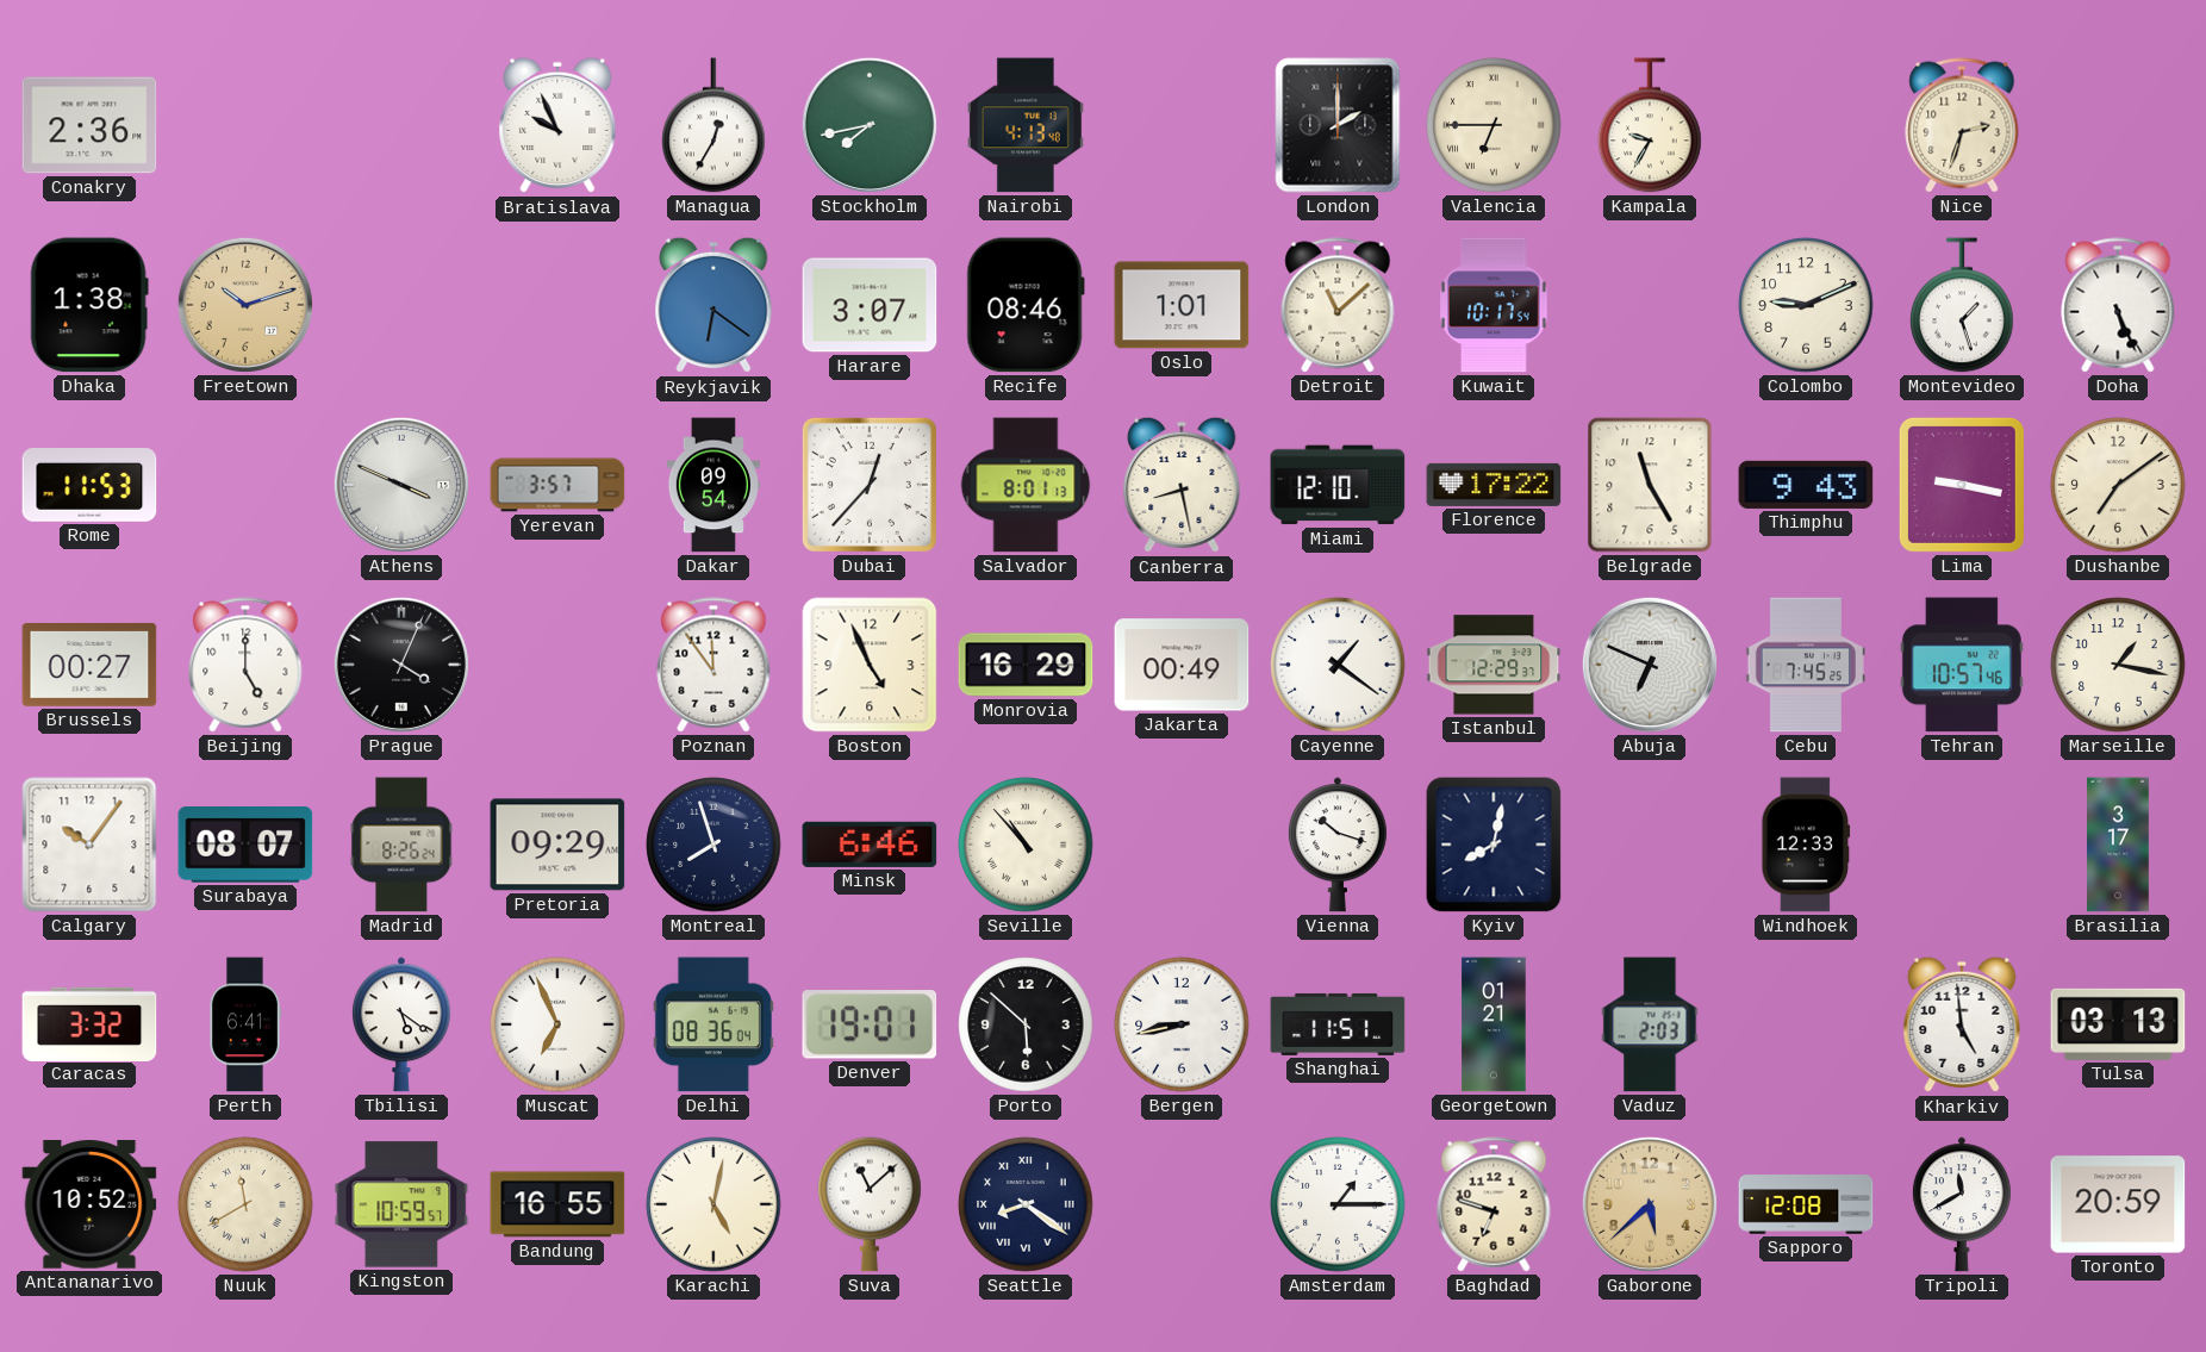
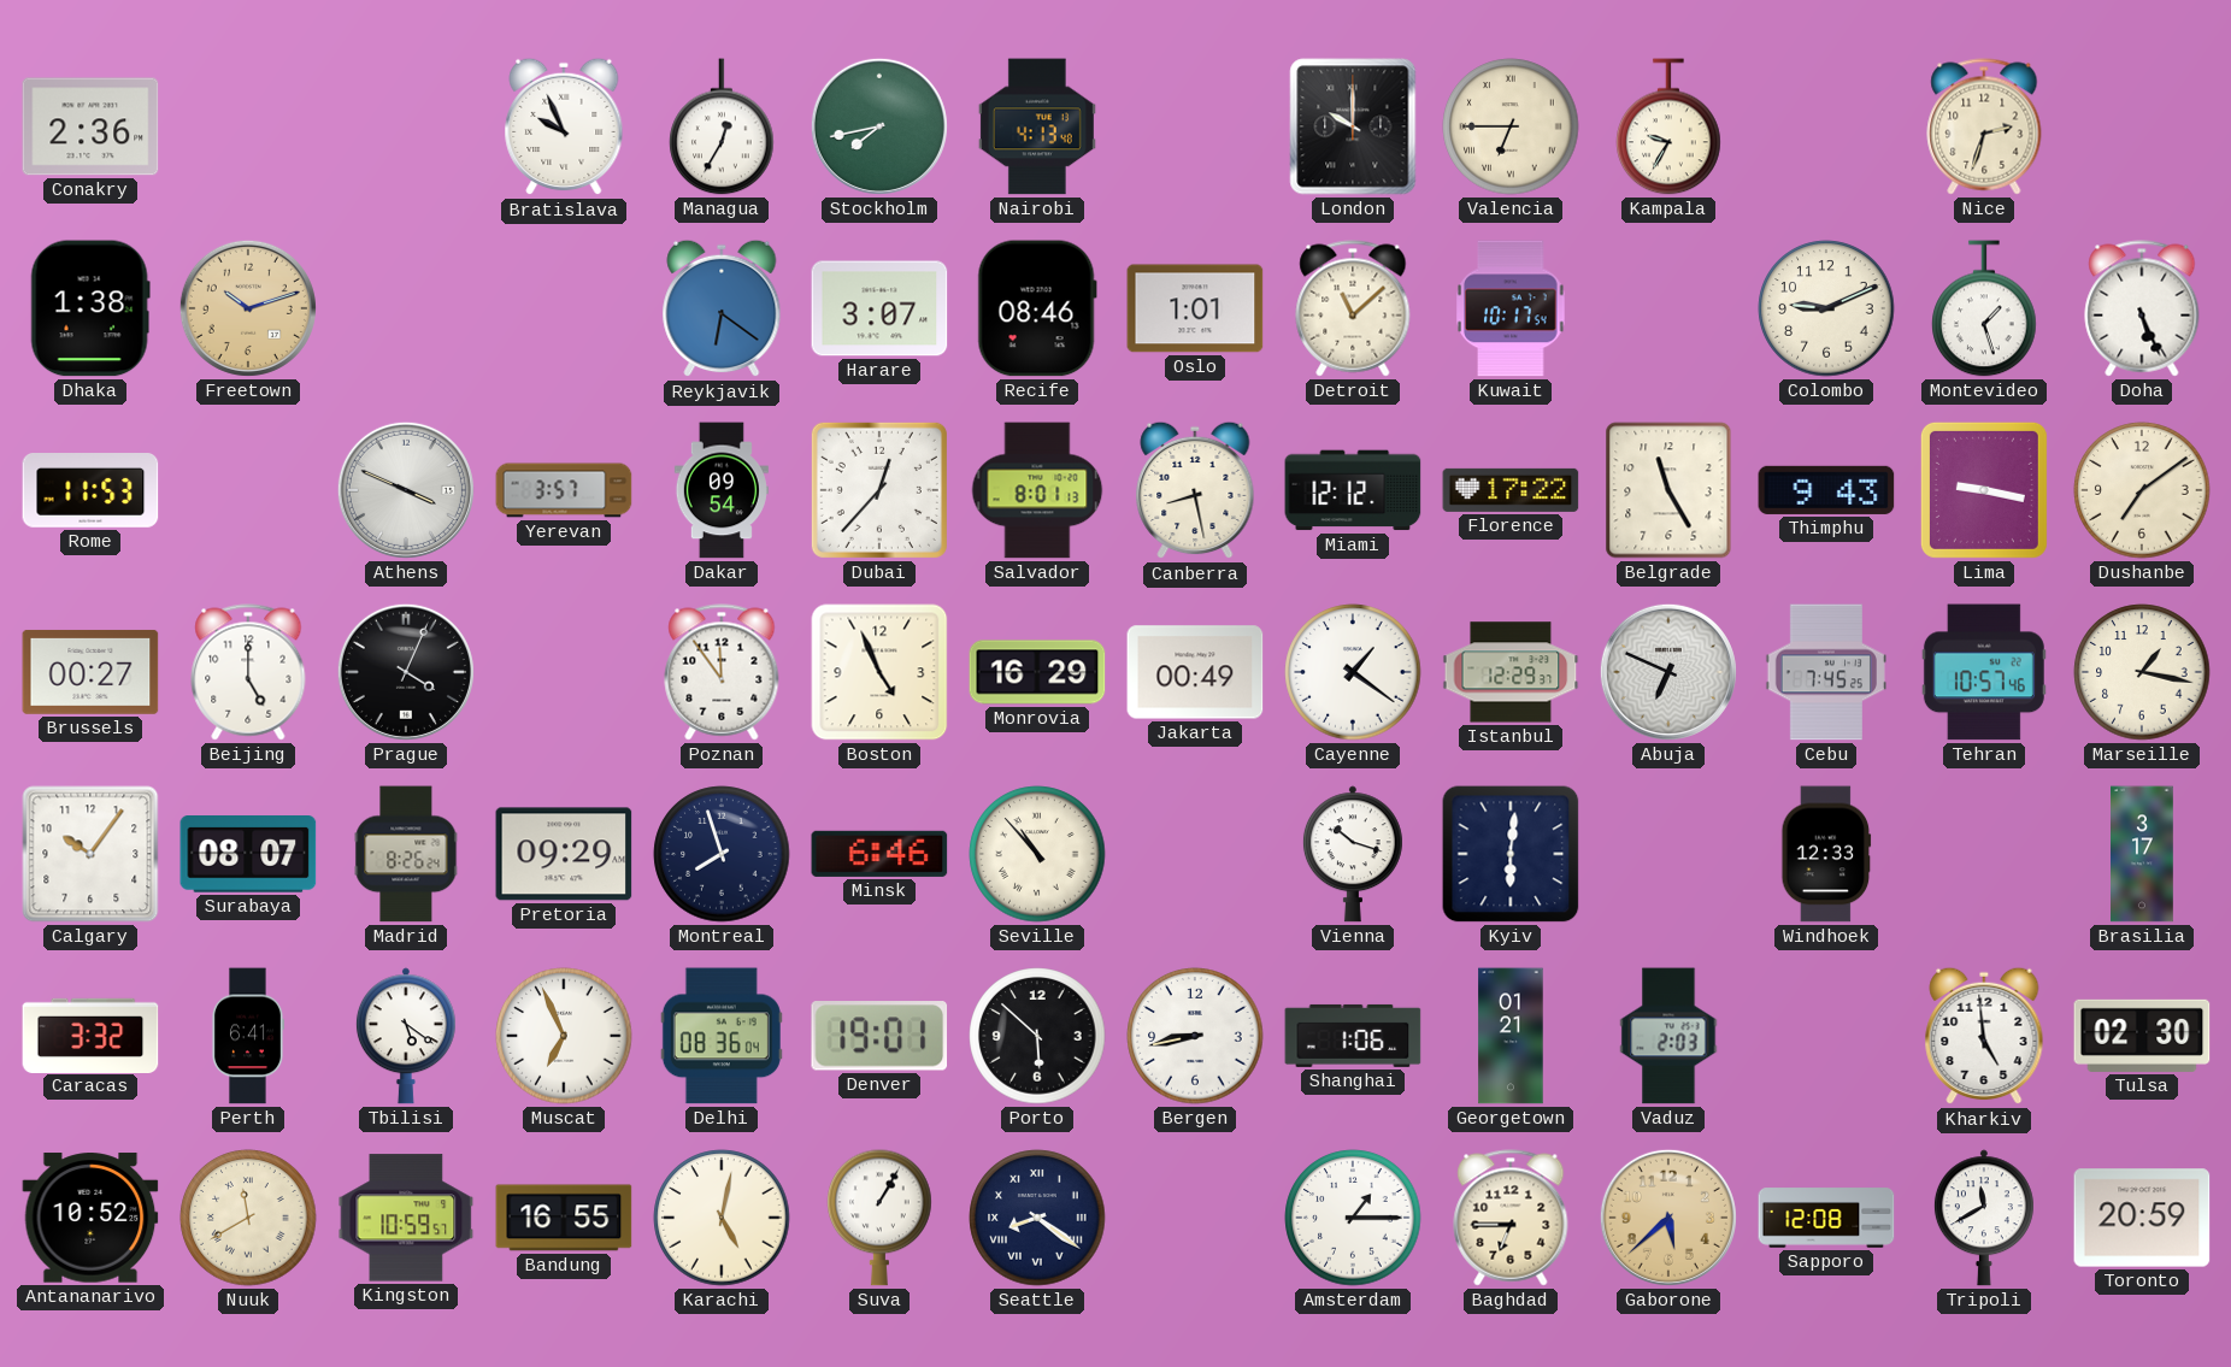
London: 2:00 -> 10:00 (1353, 126)
Miami: 12:10 -> 12:12 (1353, 490)
Kyiv: 8:02 -> 6:01 (1511, 854)
Shanghai: 11:51 -> 1:06 (1353, 1036)
Tulsa: 03:13 -> 02:30 (2142, 1036)
Suva: 11:08 -> 1:05 (879, 1218)
Baghdad: 6:48 -> 6:45 (1511, 1218)
